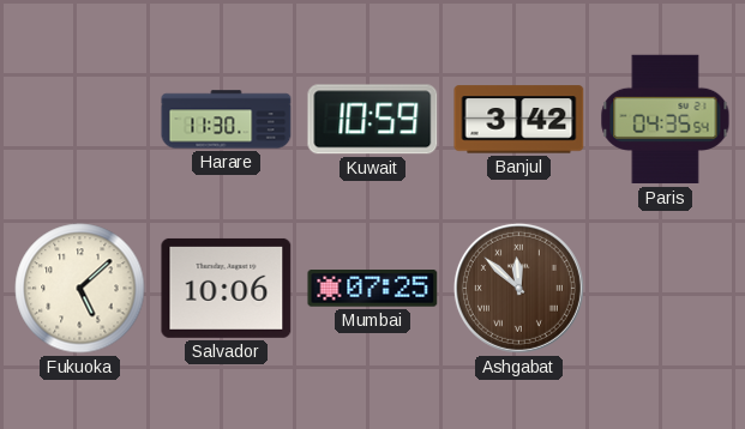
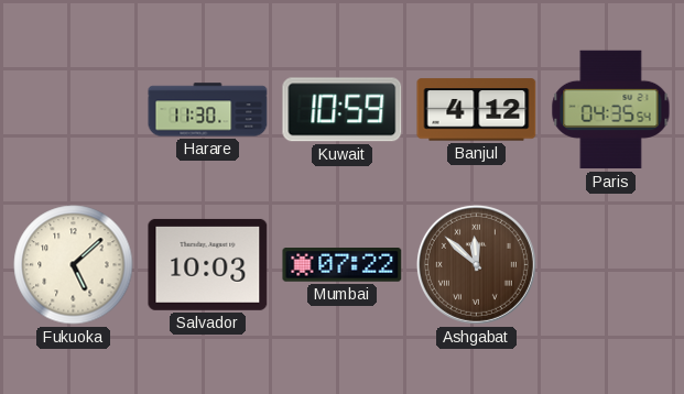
Banjul: 3:42 -> 4:12 (477, 110)
Salvador: 10:06 -> 10:03 (208, 264)
Mumbai: 07:25 -> 07:22 (343, 265)
